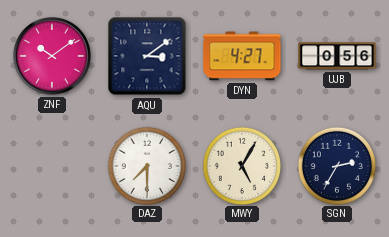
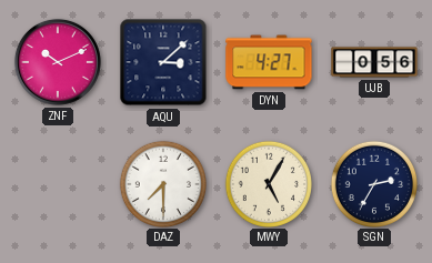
ZNF: 10:09 -> 10:11 (58, 62)
AQU: 3:09 -> 3:08 (163, 62)
